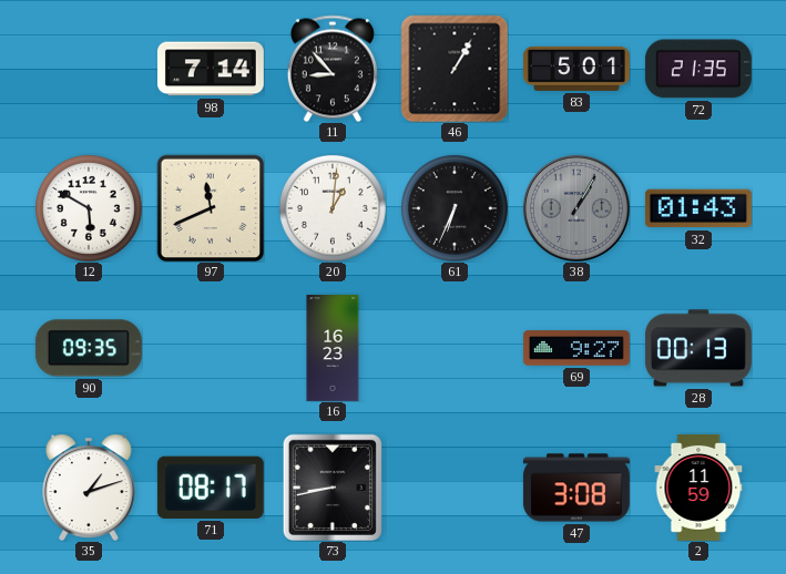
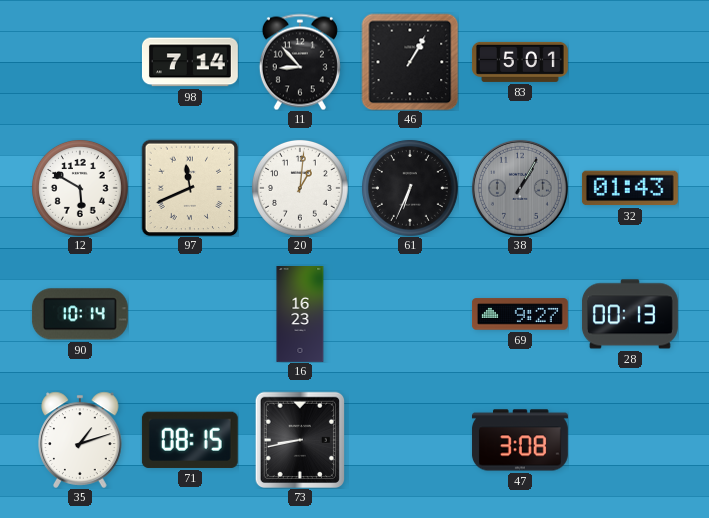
72: 21:35 -> none (698, 69)
90: 09:35 -> 10:14 (80, 314)
71: 08:17 -> 08:15 (190, 440)
2: 11:59 -> none (698, 488)
